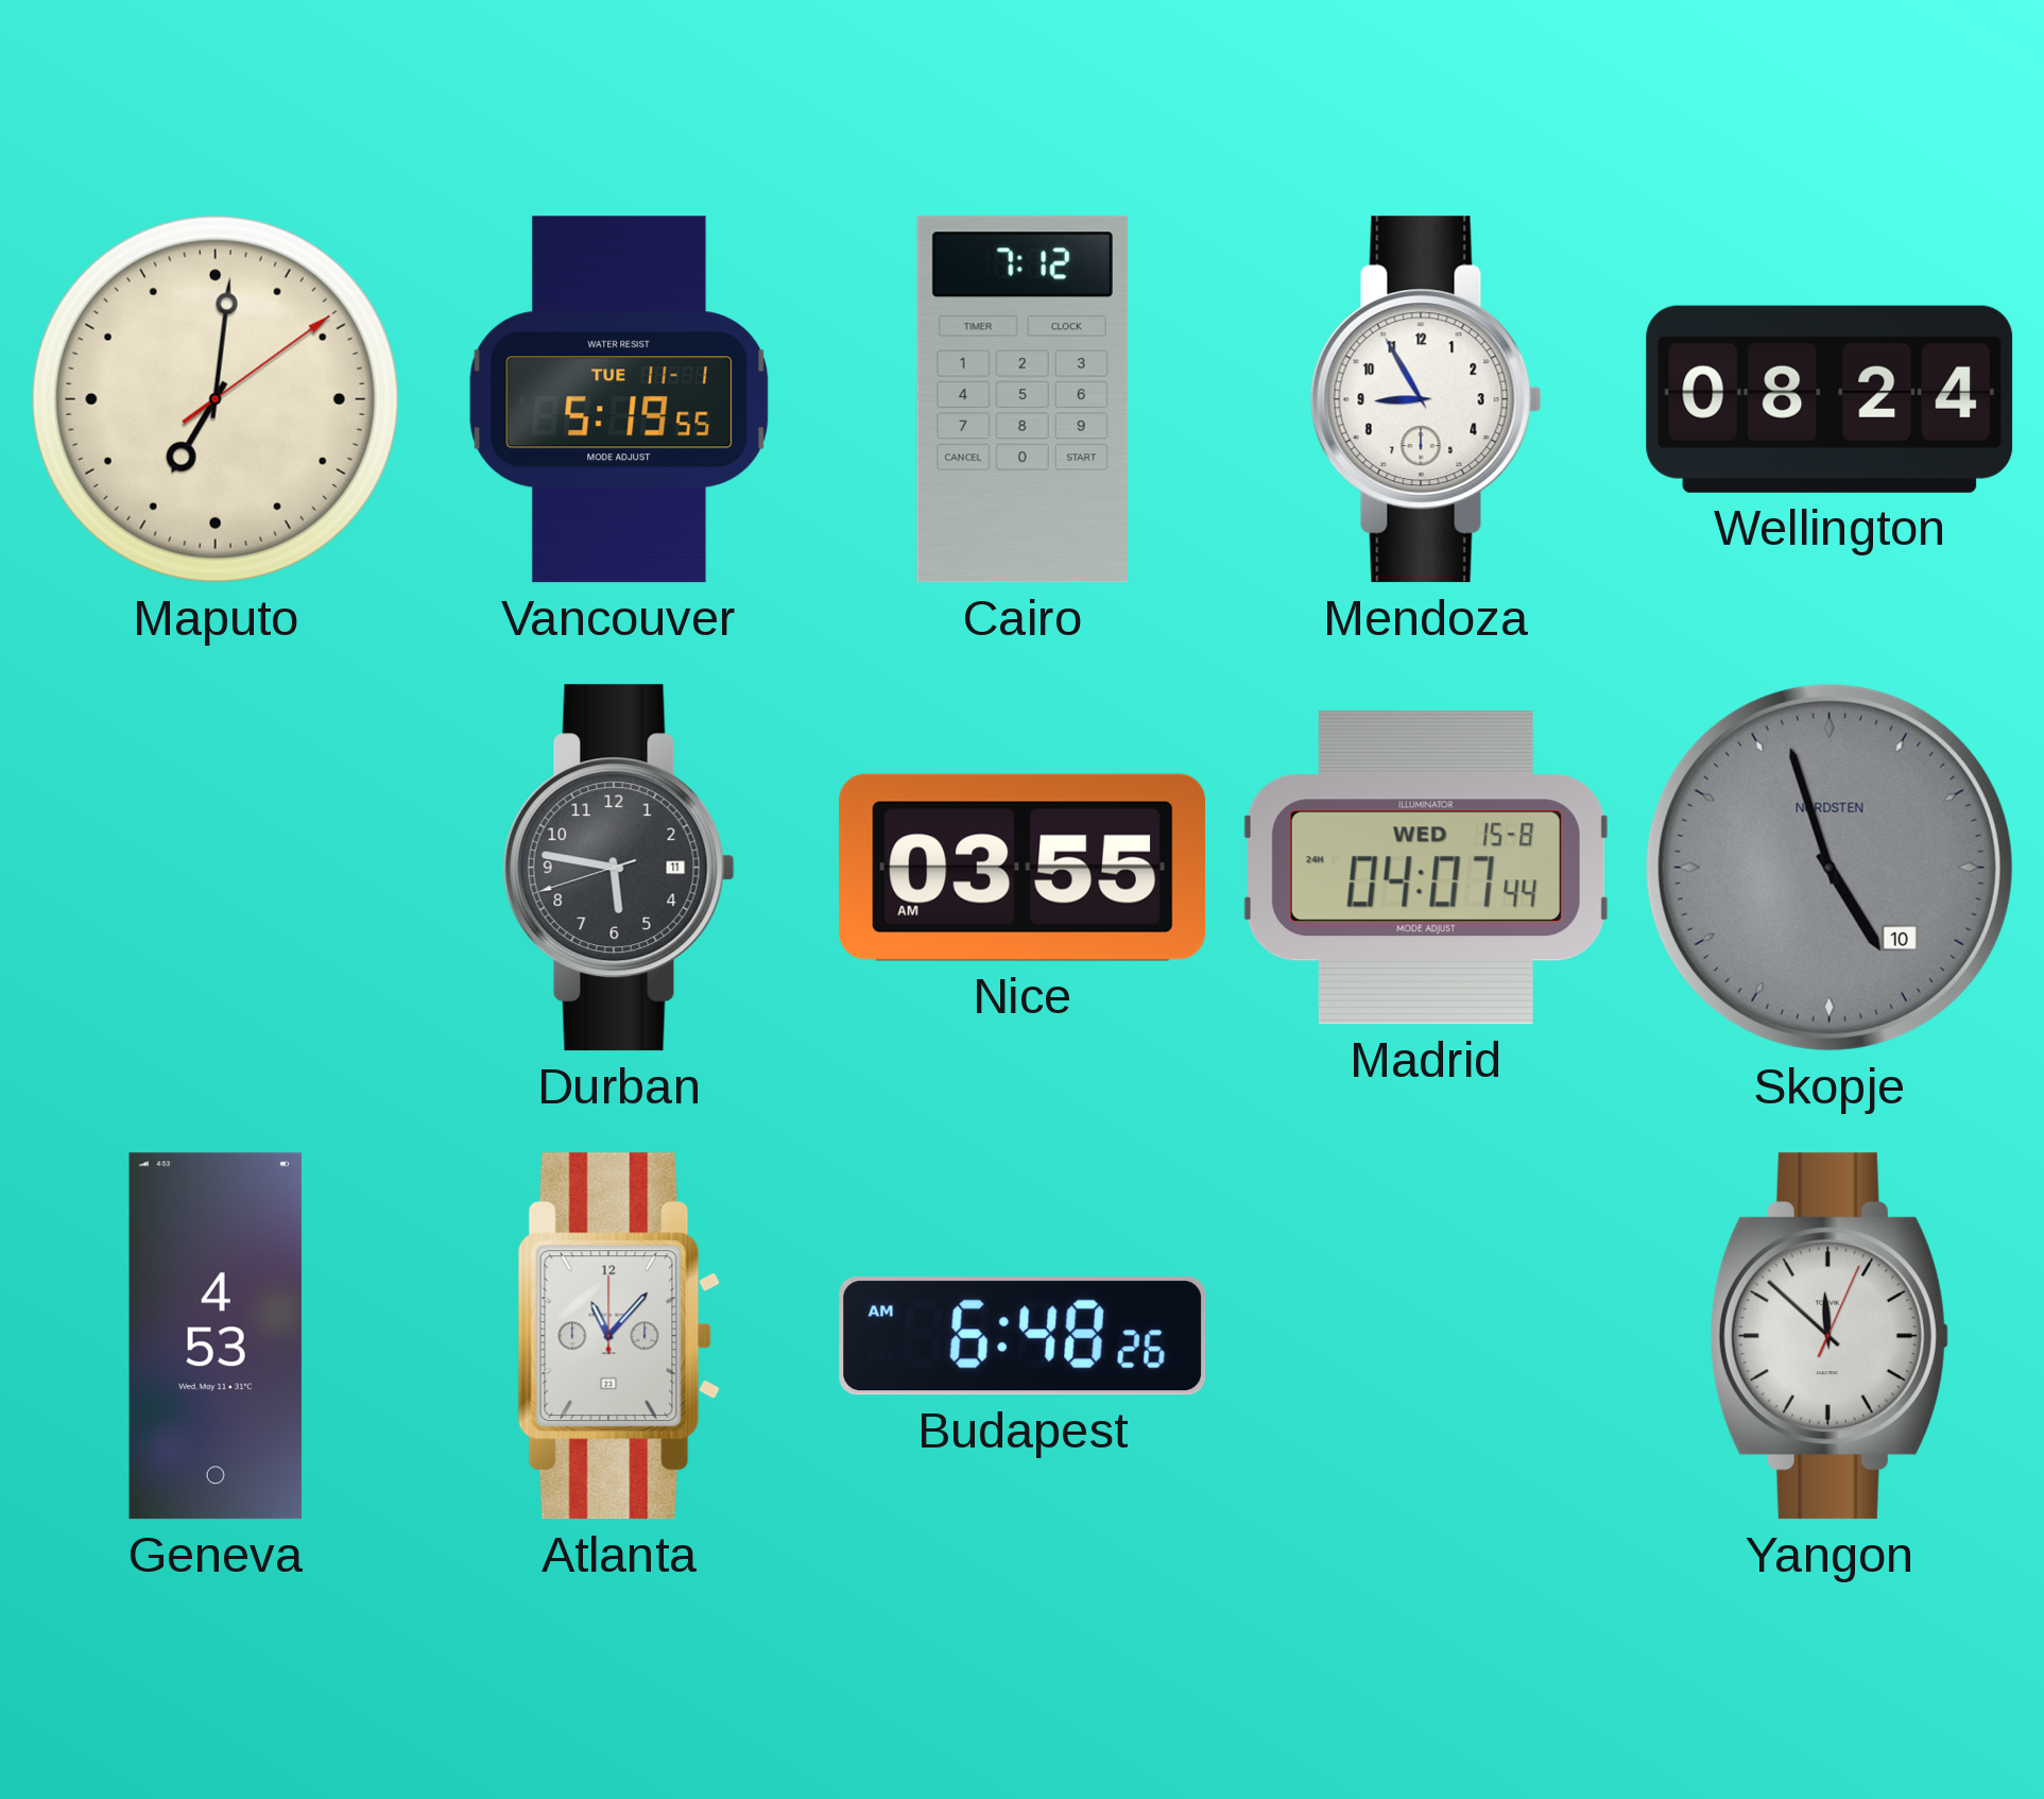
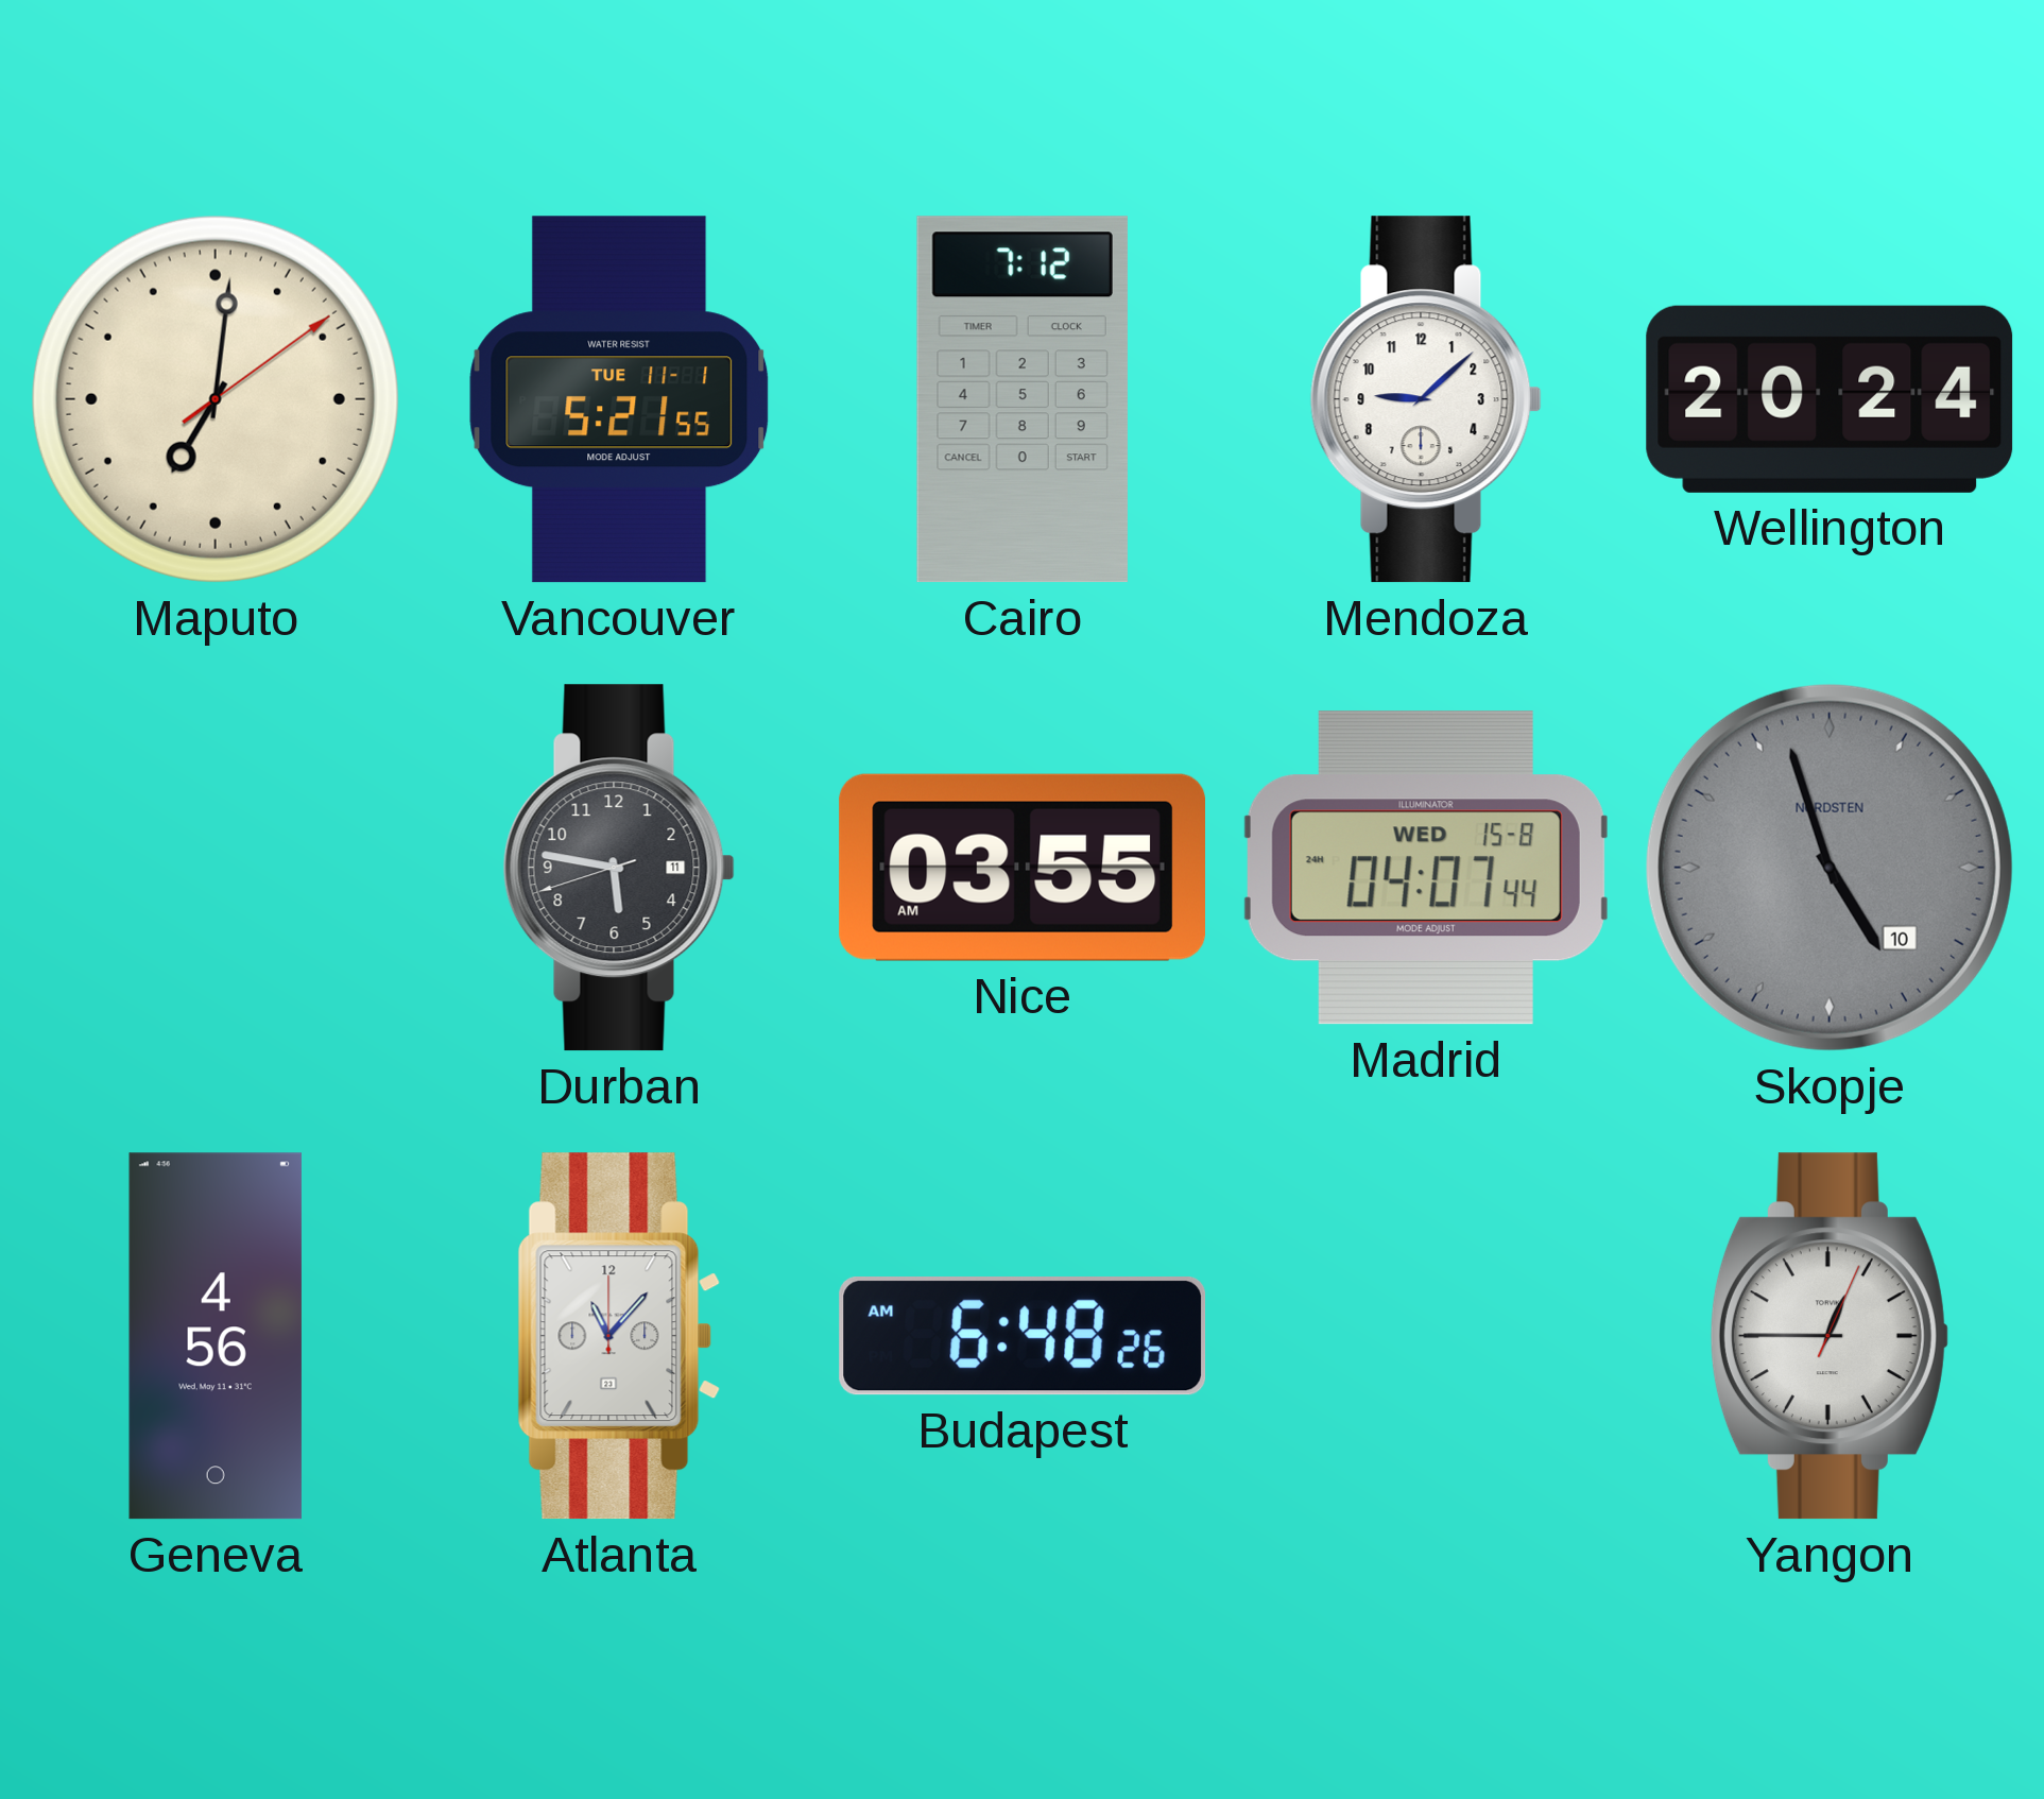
Vancouver: 5:19 -> 5:21 (619, 399)
Mendoza: 8:55 -> 9:08 (1426, 399)
Wellington: 08:24 -> 20:24 (1830, 399)
Geneva: 4:53 -> 4:56 (216, 1336)
Yangon: 11:52 -> 12:45 (1828, 1336)
